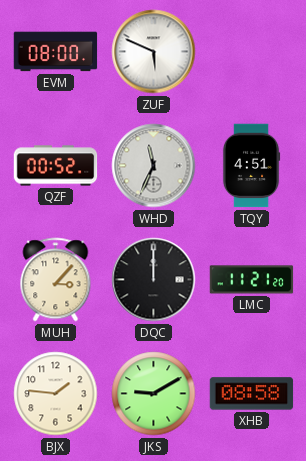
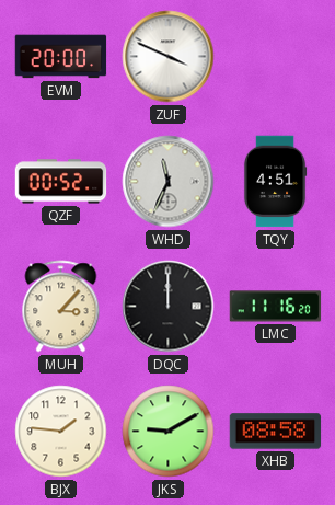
EVM: 08:00 -> 20:00 (61, 57)
ZUF: 5:49 -> 3:49 (169, 57)
LMC: 11:21 -> 11:16 (276, 307)
